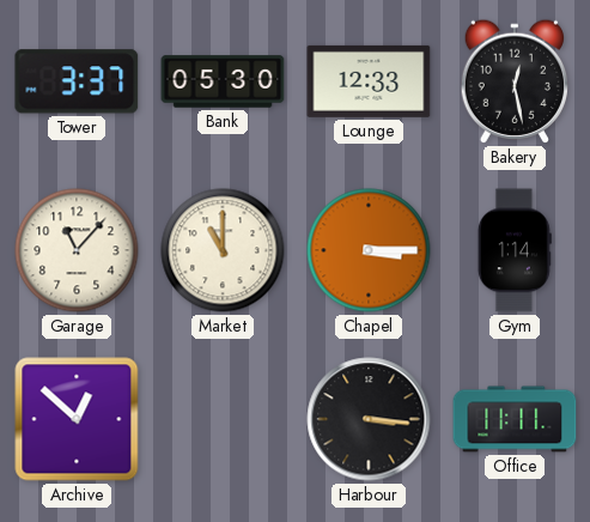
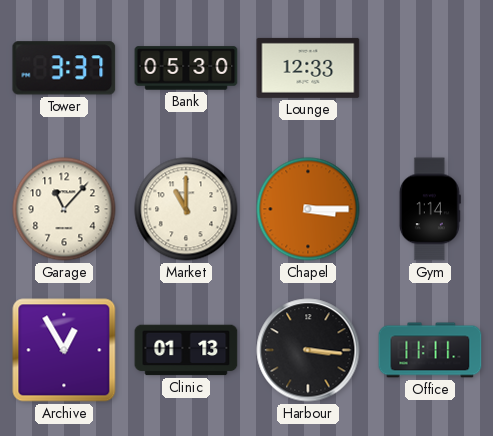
Bakery: 12:28 -> none (515, 81)
Archive: 12:52 -> 12:55 (64, 350)
Clinic: none -> 01:13 (186, 350)
